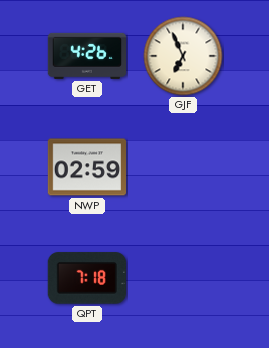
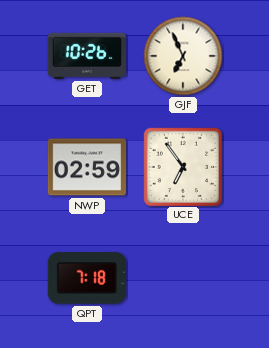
GET: 4:26 -> 10:26 (86, 56)
UCE: none -> 6:54 (182, 166)
